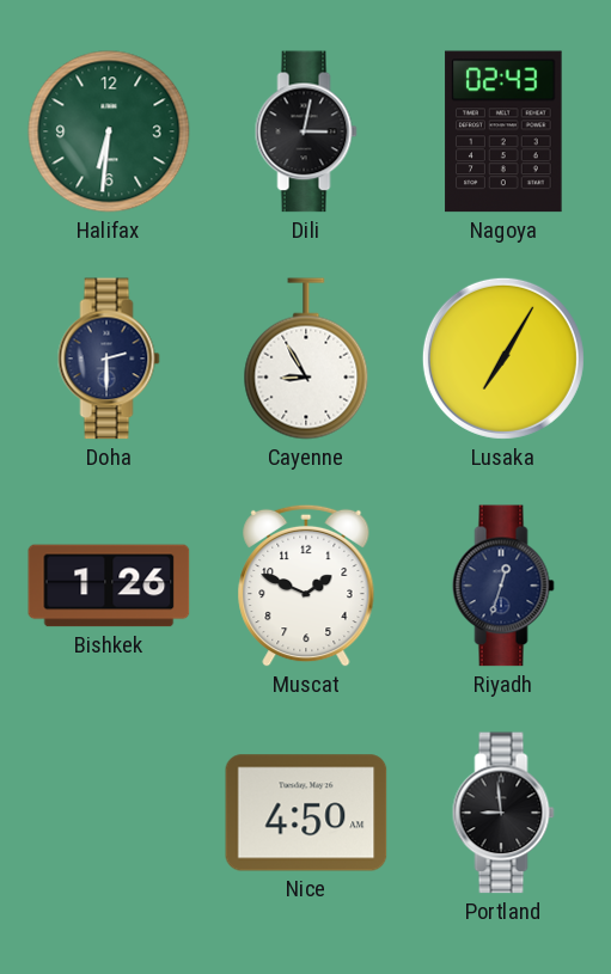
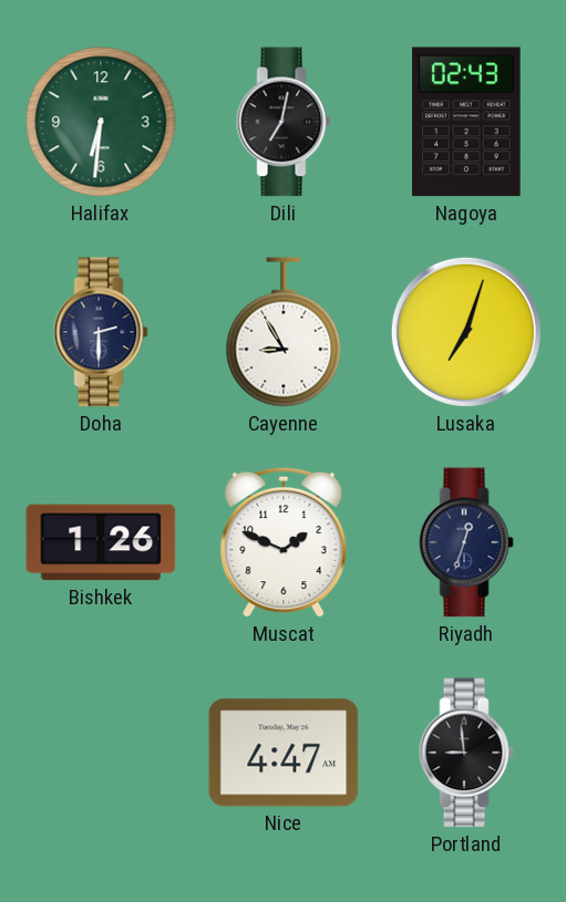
Dili: 3:02 -> 7:02 (284, 122)
Lusaka: 7:05 -> 7:03 (466, 332)
Nice: 4:50 -> 4:47 (284, 753)
